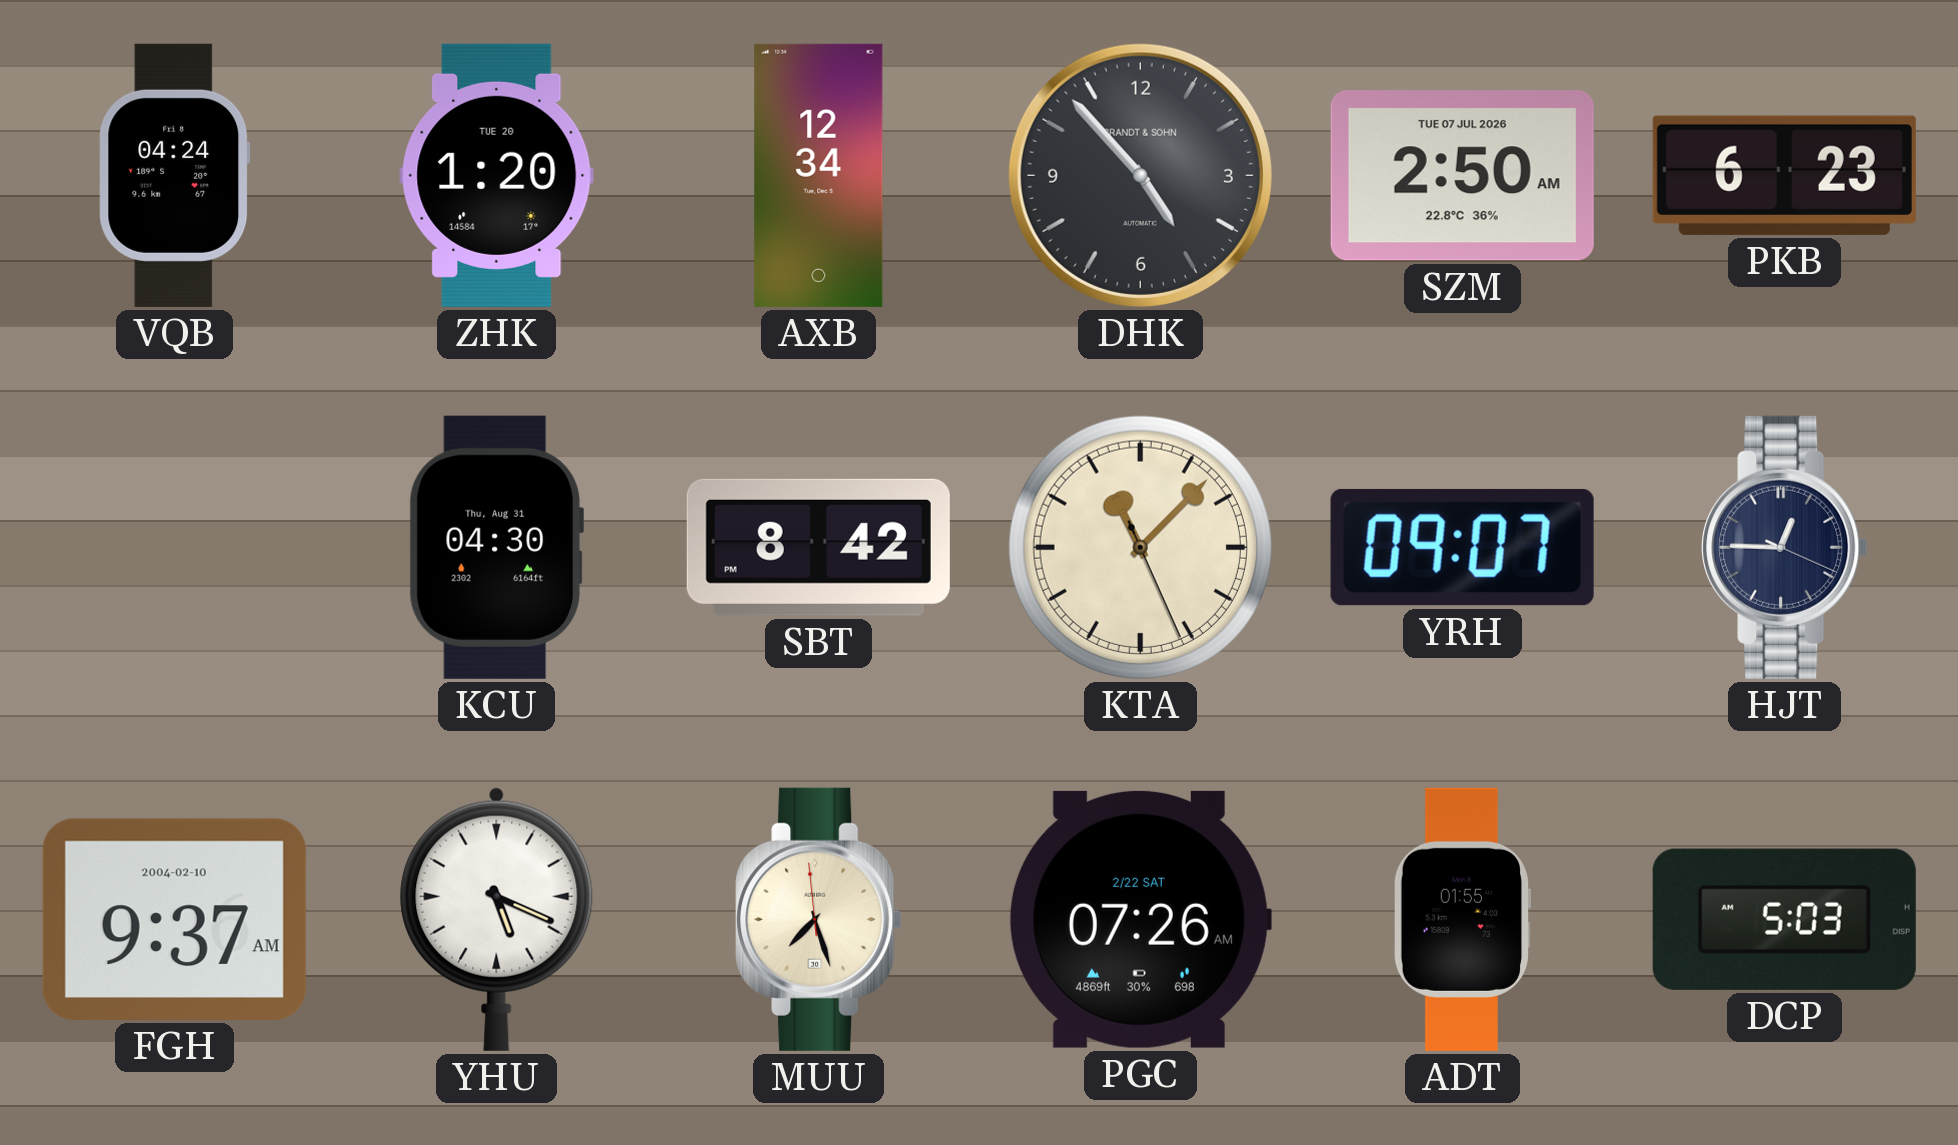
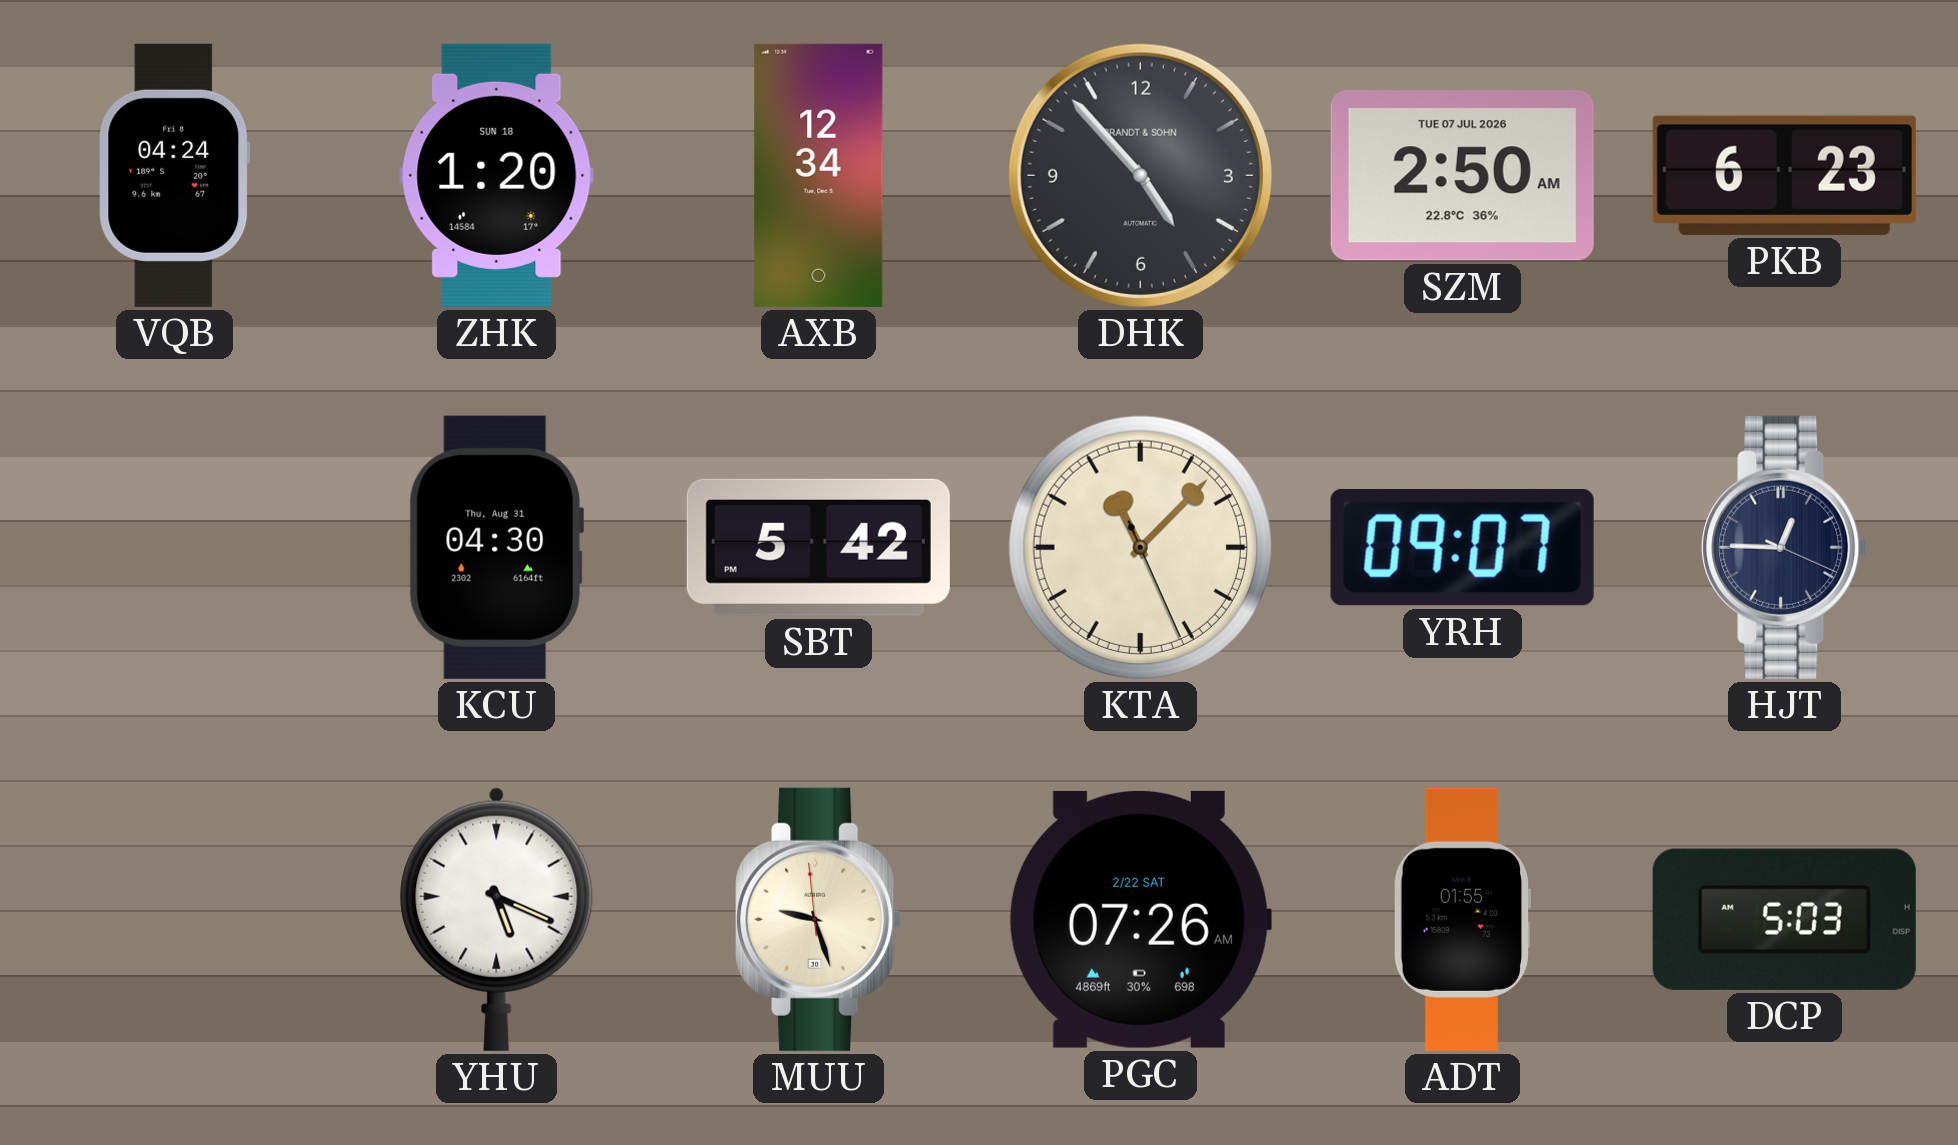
ZHK date: TUE 20 -> SUN 18 (497, 175)
SBT: 8:42 -> 5:42 (818, 547)
FGH: 9:37 -> none (174, 919)
MUU: 7:26 -> 9:26 (819, 919)
